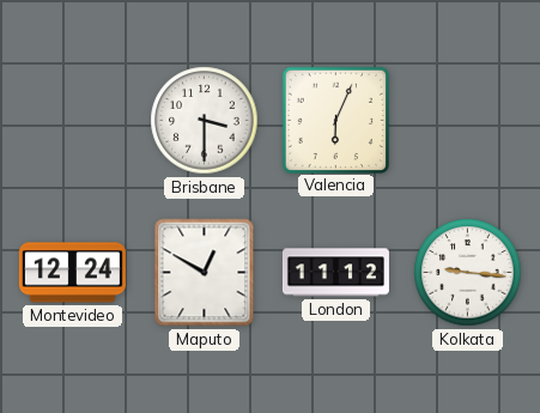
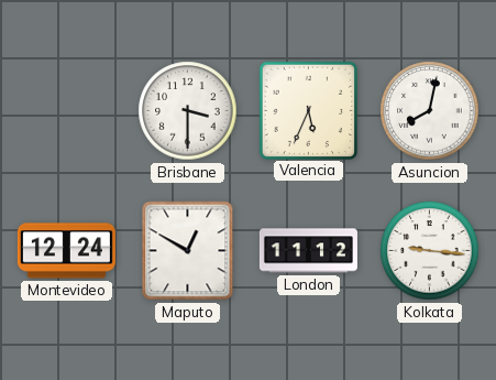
Valencia: 6:04 -> 5:34 (308, 110)
Asuncion: none -> 8:02 (430, 111)
